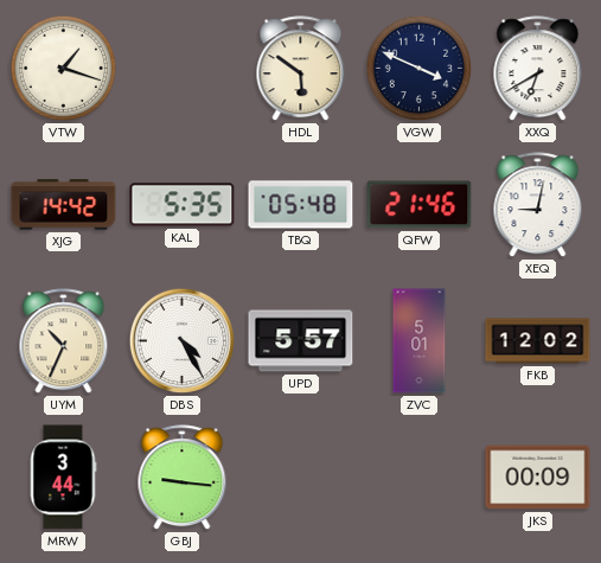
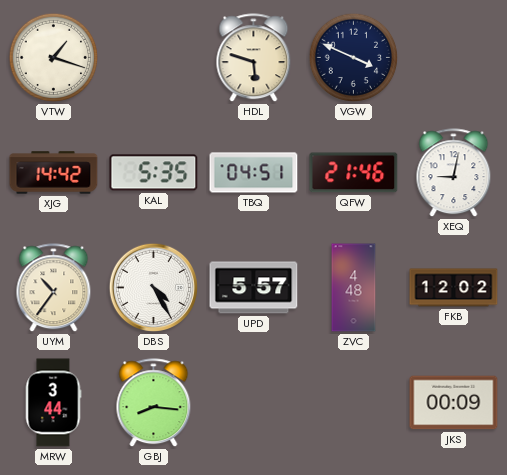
HDL: 5:51 -> 5:48 (254, 58)
XXQ: 6:40 -> none (538, 69)
TBQ: 05:48 -> 04:51 (254, 173)
UYM: 10:34 -> 10:36 (54, 288)
ZVC: 5:01 -> 4:48 (354, 288)
GBJ: 9:16 -> 8:16 (154, 403)
